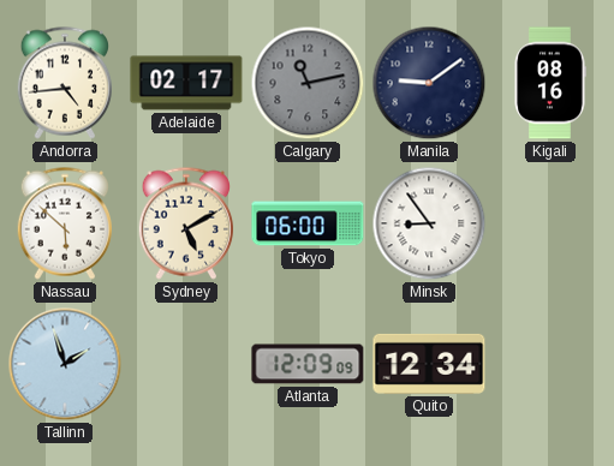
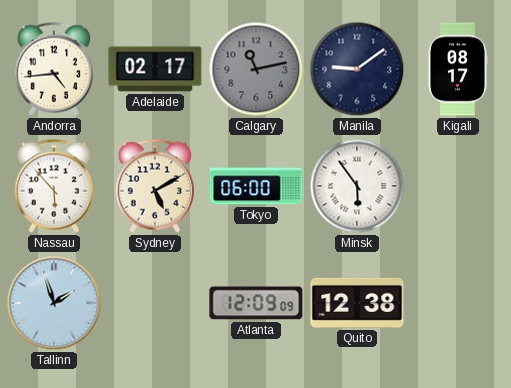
Kigali: 08:16 -> 08:17 (458, 69)
Nassau: 5:52 -> 5:53 (53, 186)
Minsk: 8:54 -> 5:54 (357, 186)
Quito: 12:34 -> 12:38 (357, 303)
